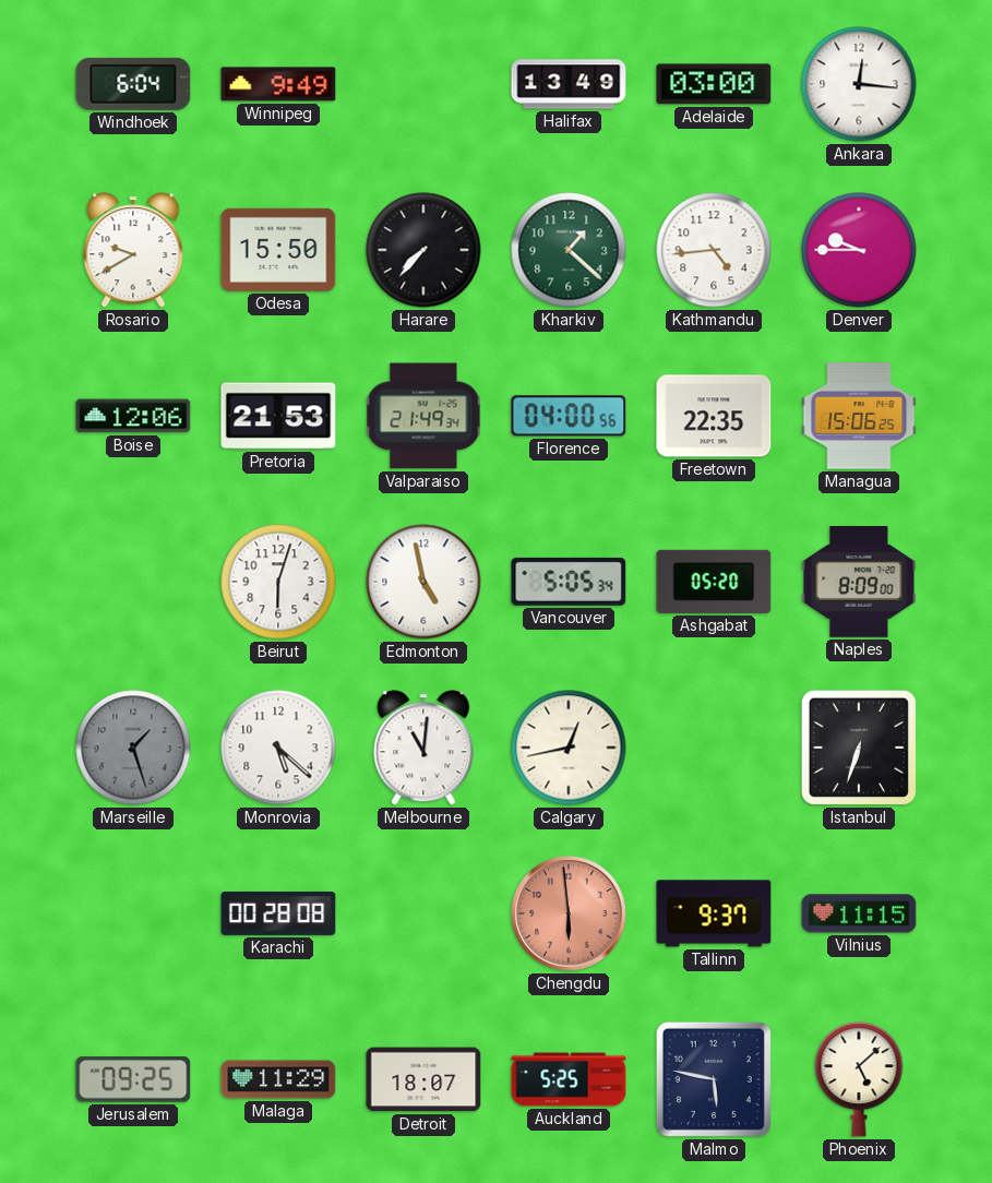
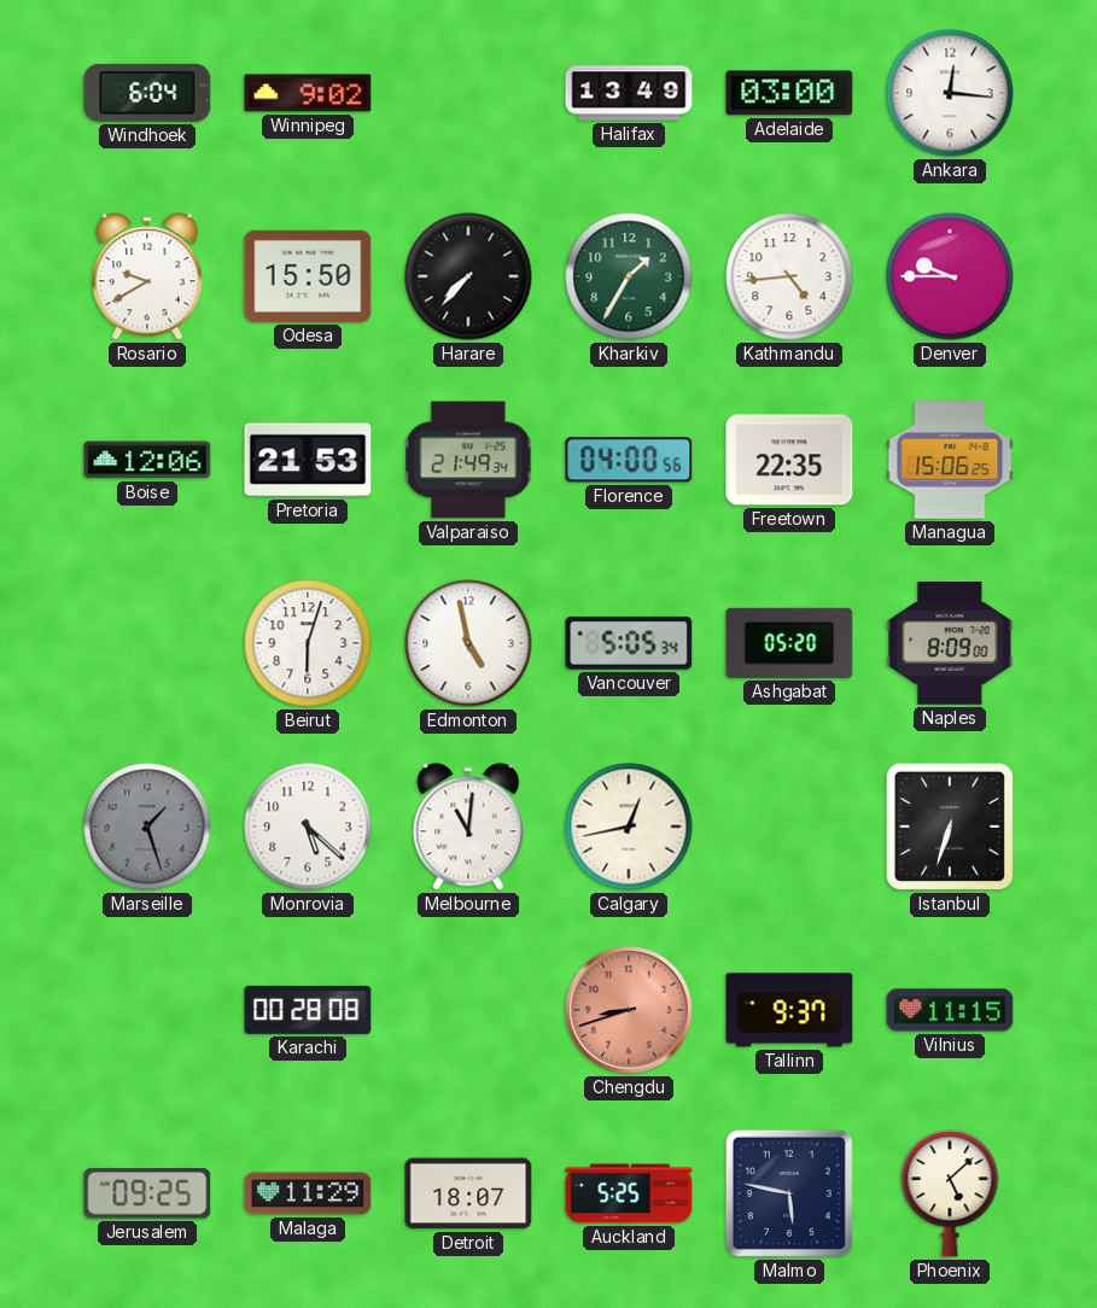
Winnipeg: 9:49 -> 9:02 (308, 93)
Kharkiv: 1:22 -> 1:35 (629, 276)
Chengdu: 5:59 -> 8:42 (629, 1010)
